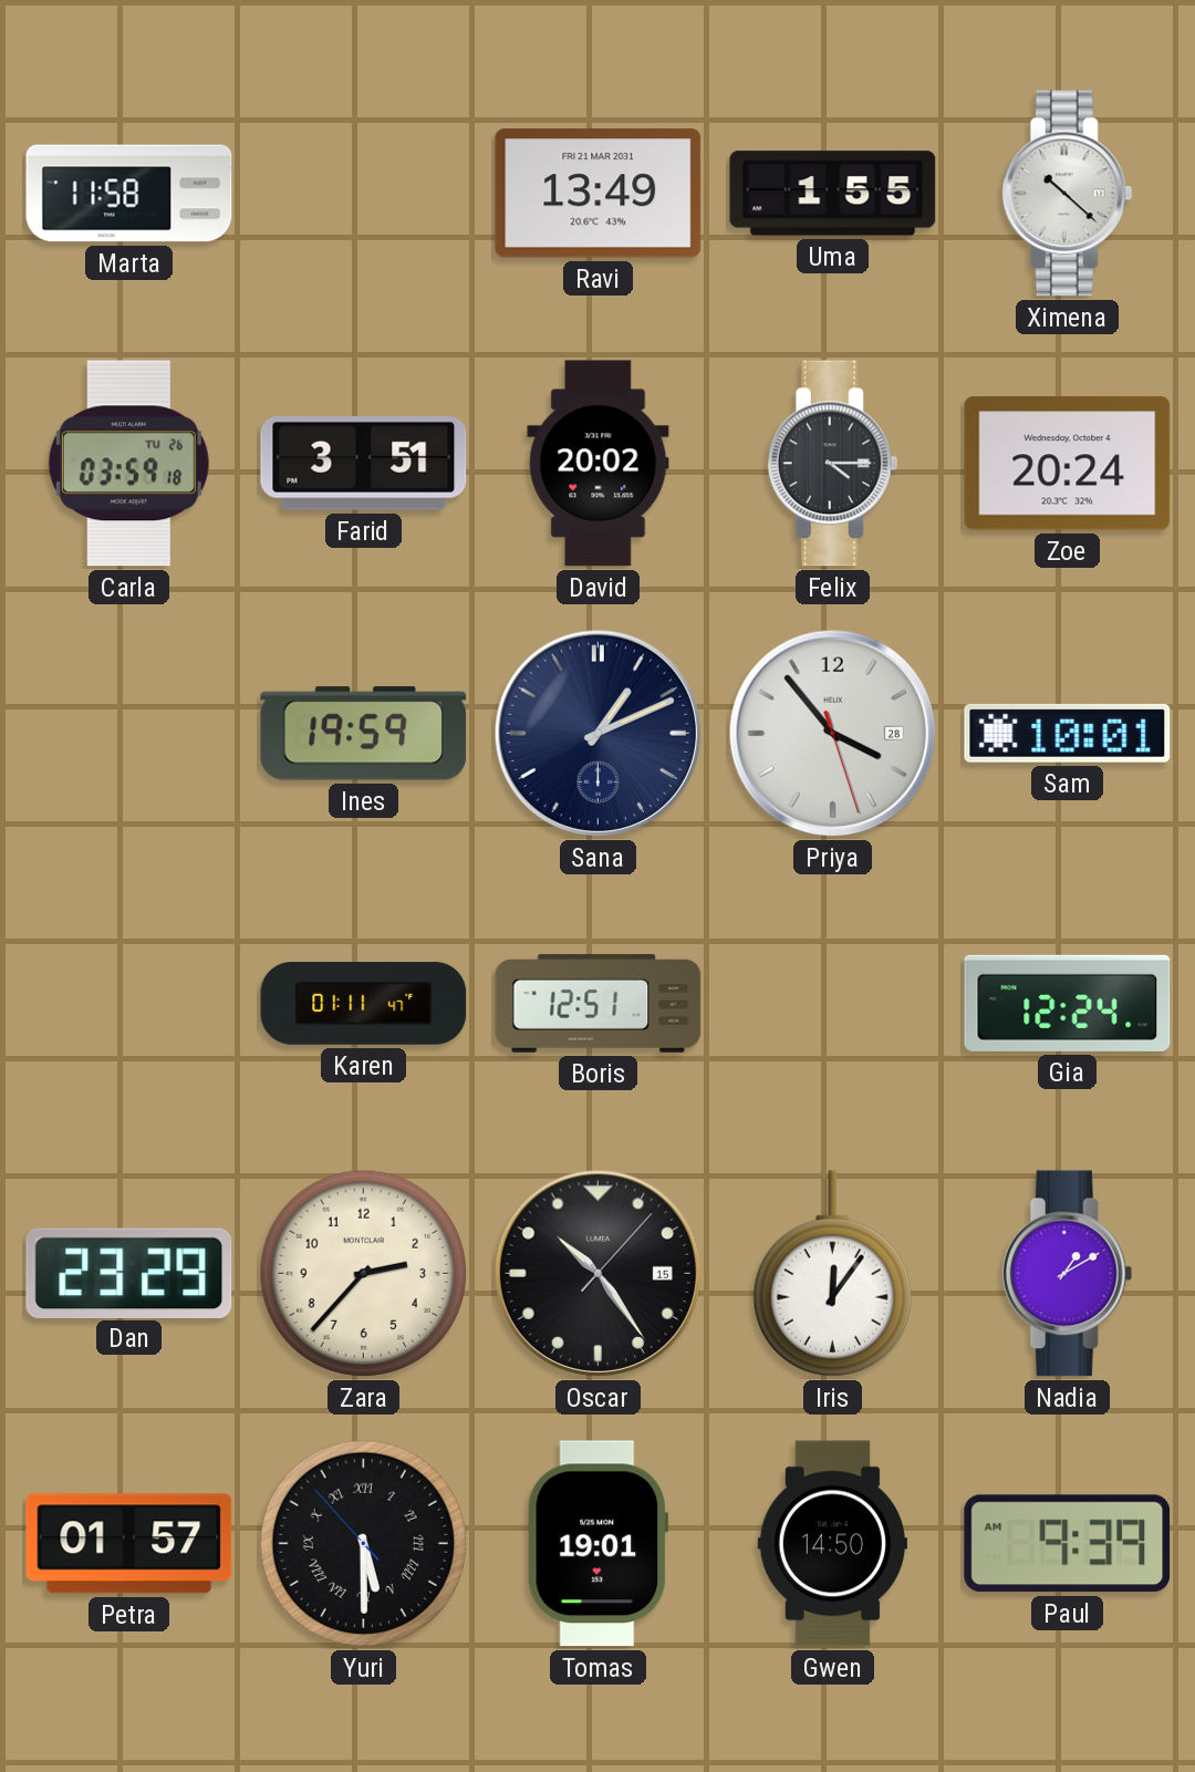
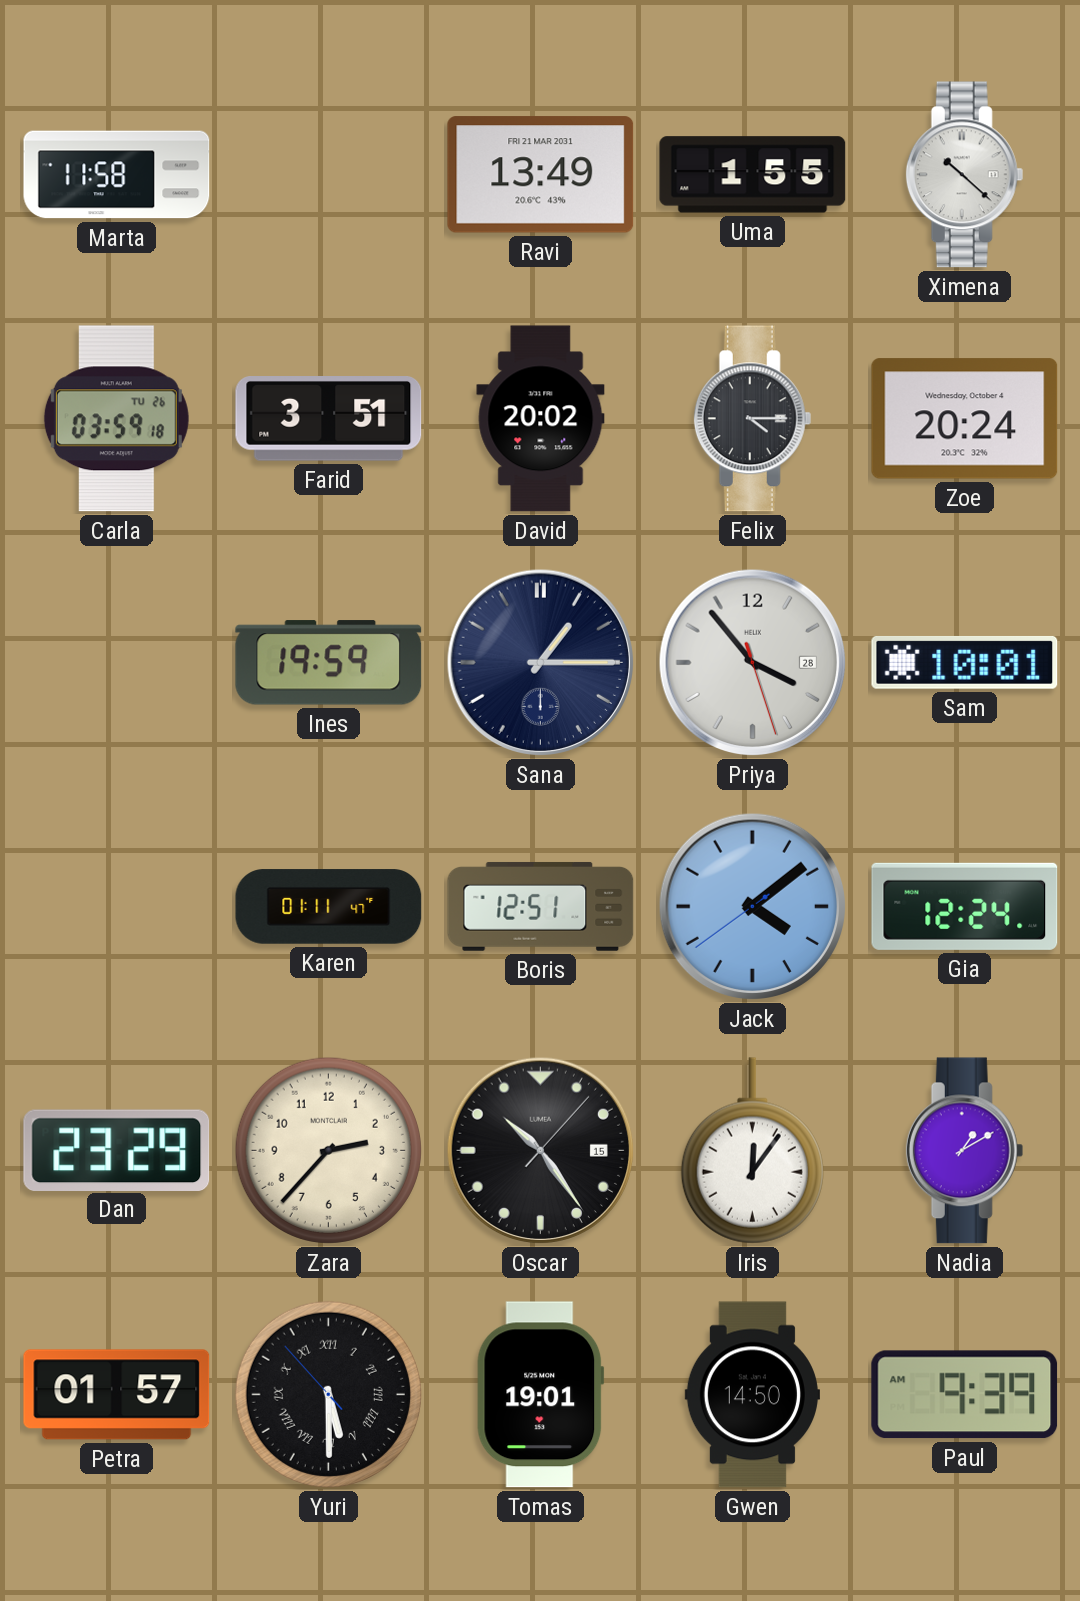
Sana: 1:11 -> 1:15 (541, 663)
Jack: none -> 4:08 (753, 907)
